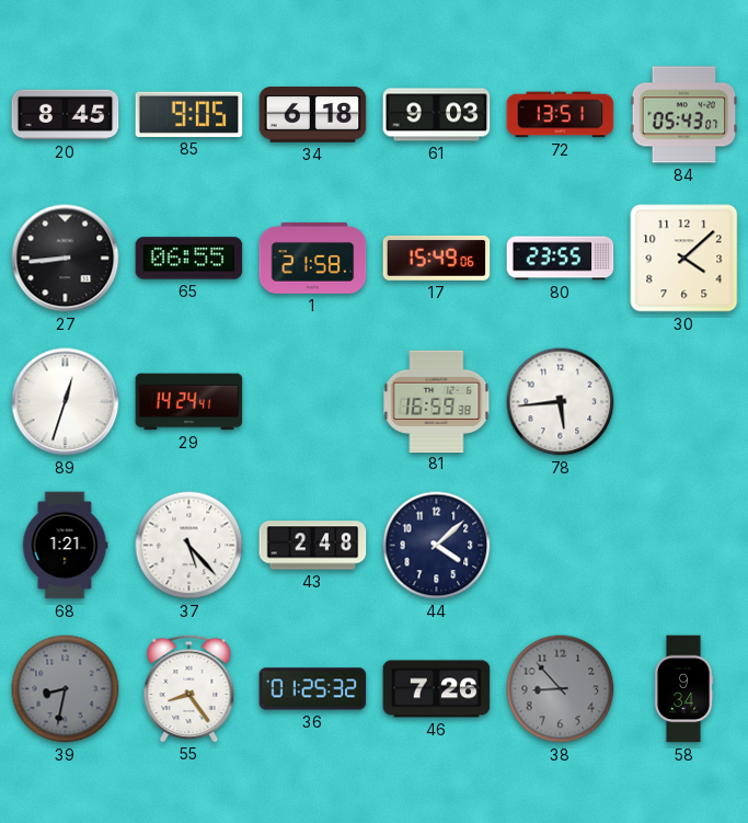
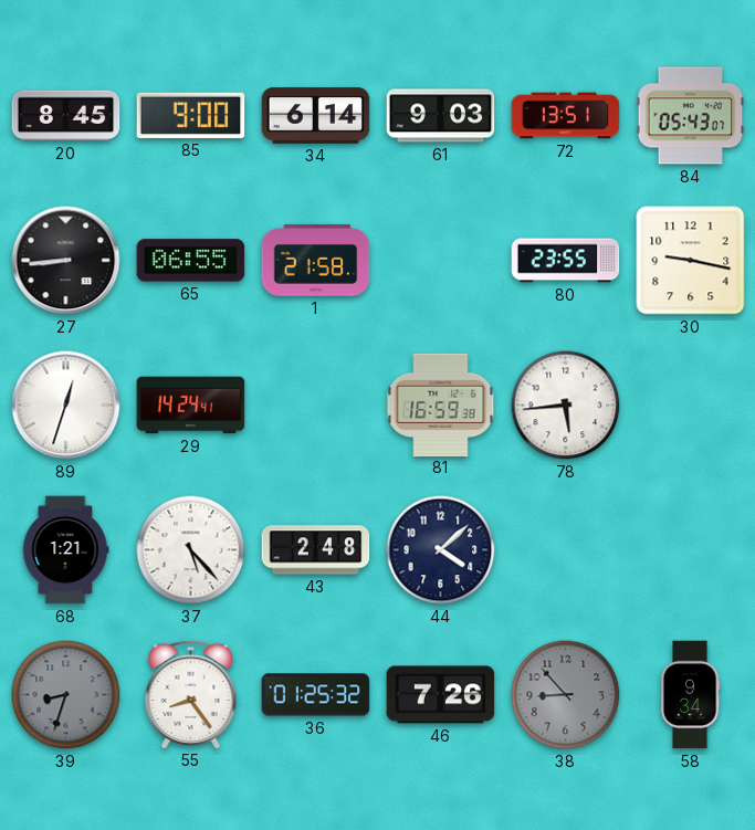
85: 9:05 -> 9:00 (191, 115)
34: 6:18 -> 6:14 (316, 116)
17: 15:49 -> none (437, 258)
30: 4:08 -> 9:17 (691, 261)
39: 8:32 -> 8:33 (66, 695)
